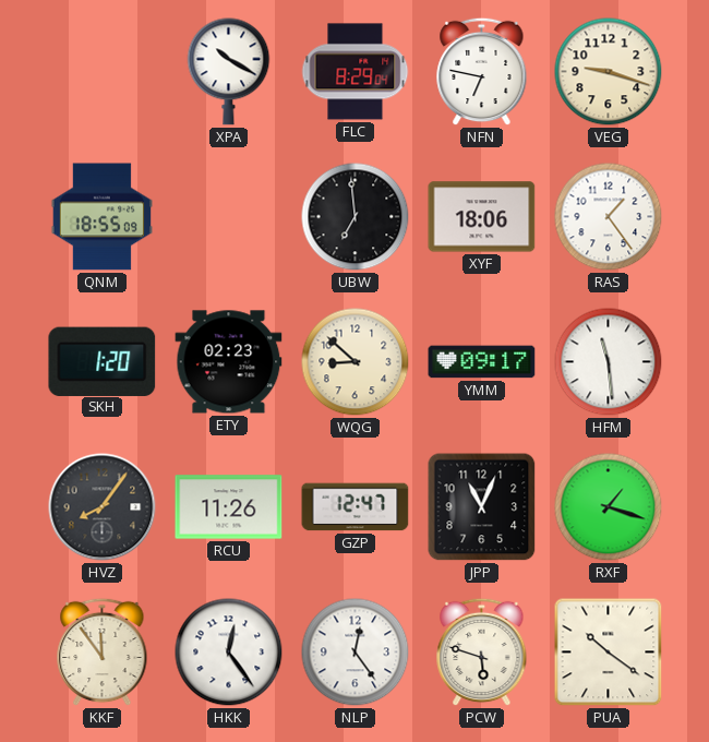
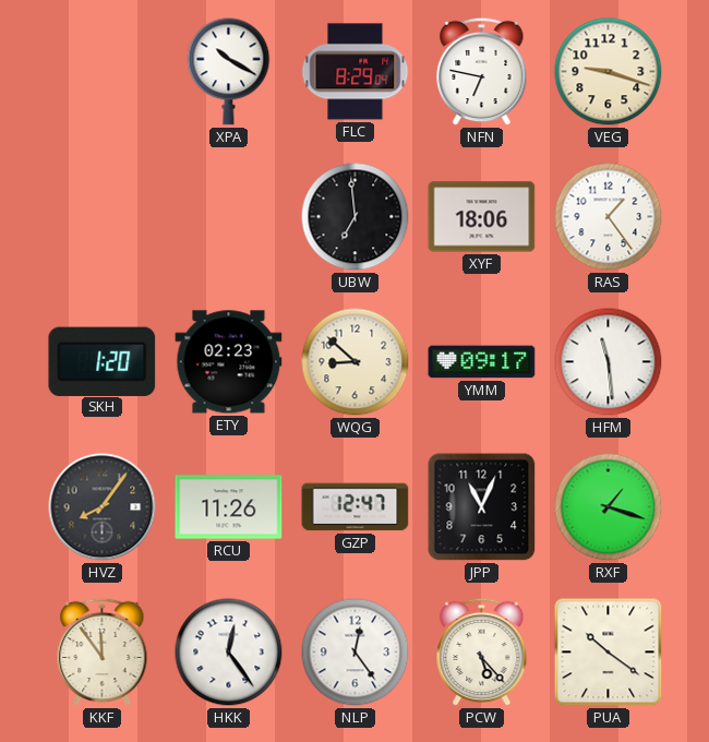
QNM: 18:55 -> none (101, 217)
PCW: 5:48 -> 5:23 (482, 653)
